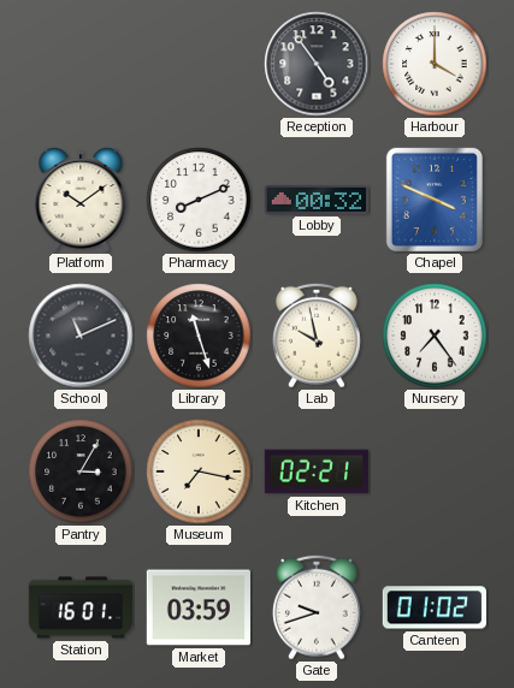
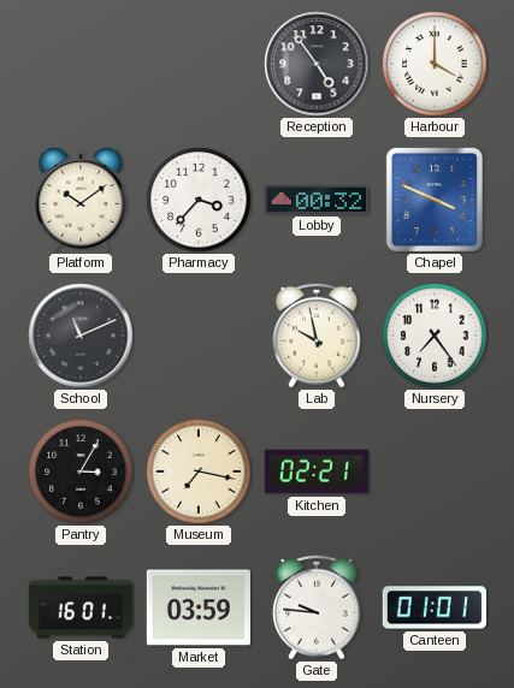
Pharmacy: 8:11 -> 3:37 (199, 200)
Library: 11:27 -> none (199, 336)
Gate: 9:42 -> 9:46 (317, 607)
Canteen: 01:02 -> 01:01 (433, 607)
